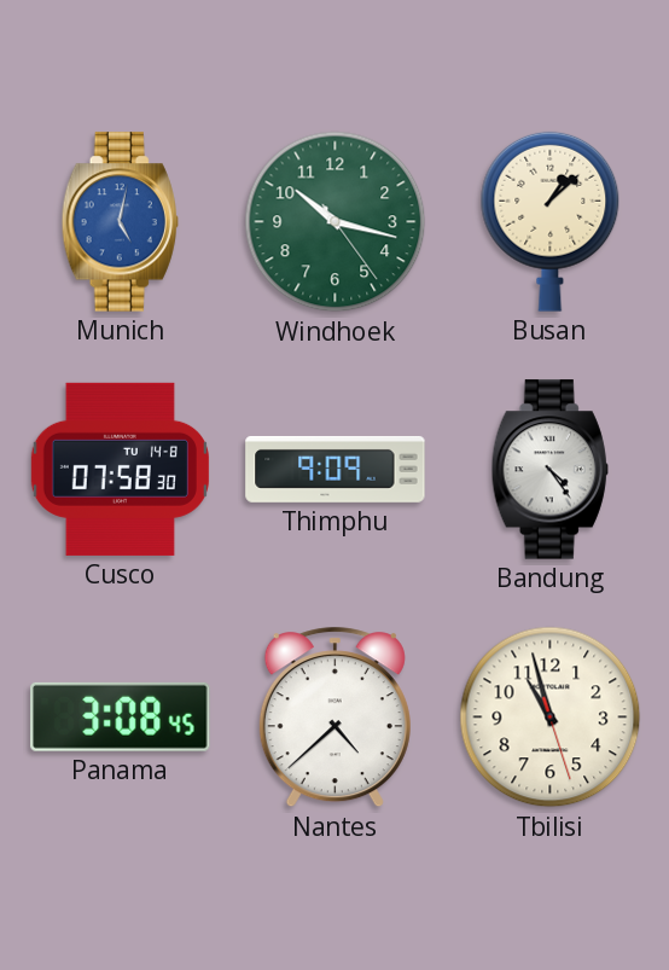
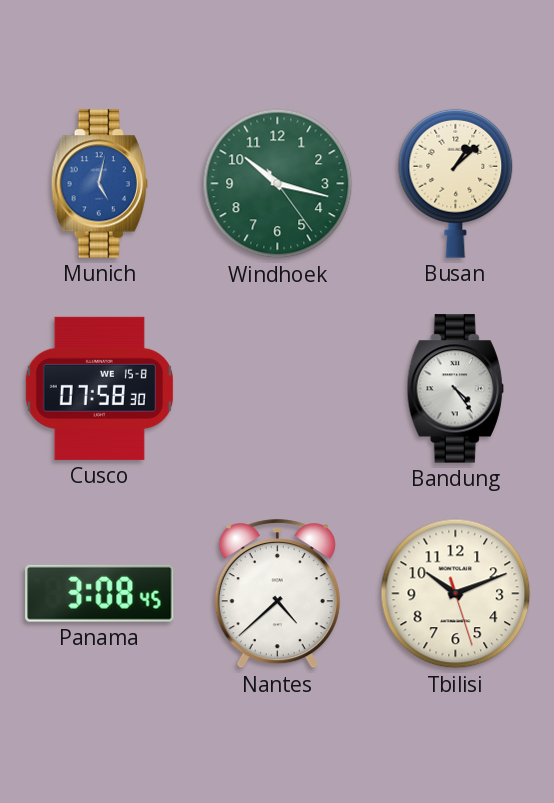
Cusco date: TU 14-8 -> WE 15-8 (99, 388)
Thimphu: 9:09 -> none (336, 469)
Tbilisi: 10:57 -> 10:11 (456, 594)
